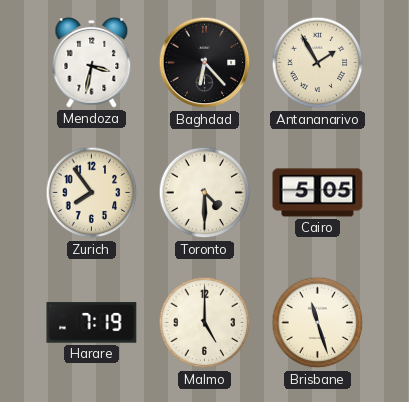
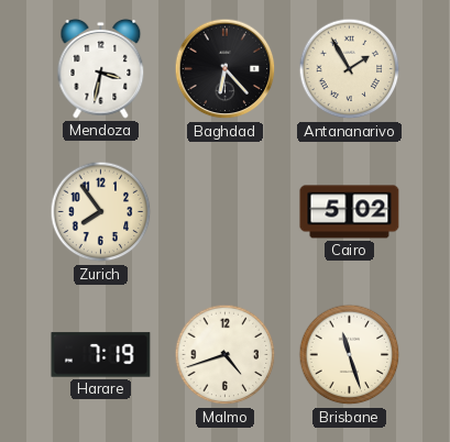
Toronto: 4:30 -> none (205, 193)
Cairo: 5:05 -> 5:02 (350, 212)
Malmo: 5:00 -> 4:42 (226, 355)
